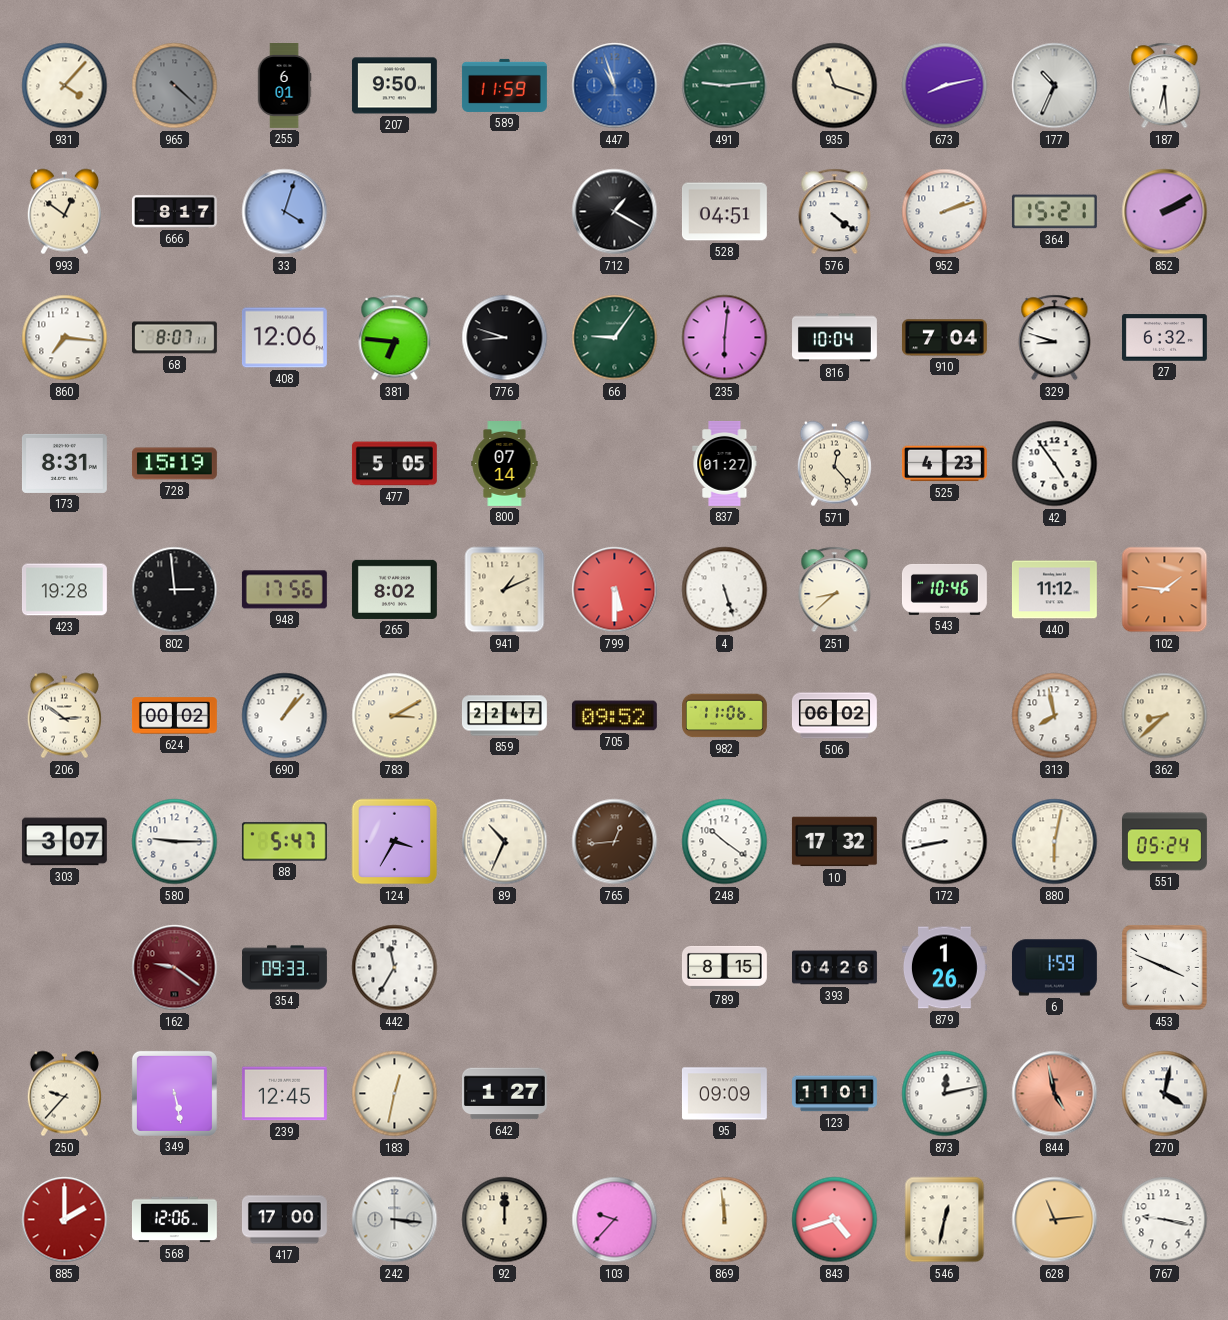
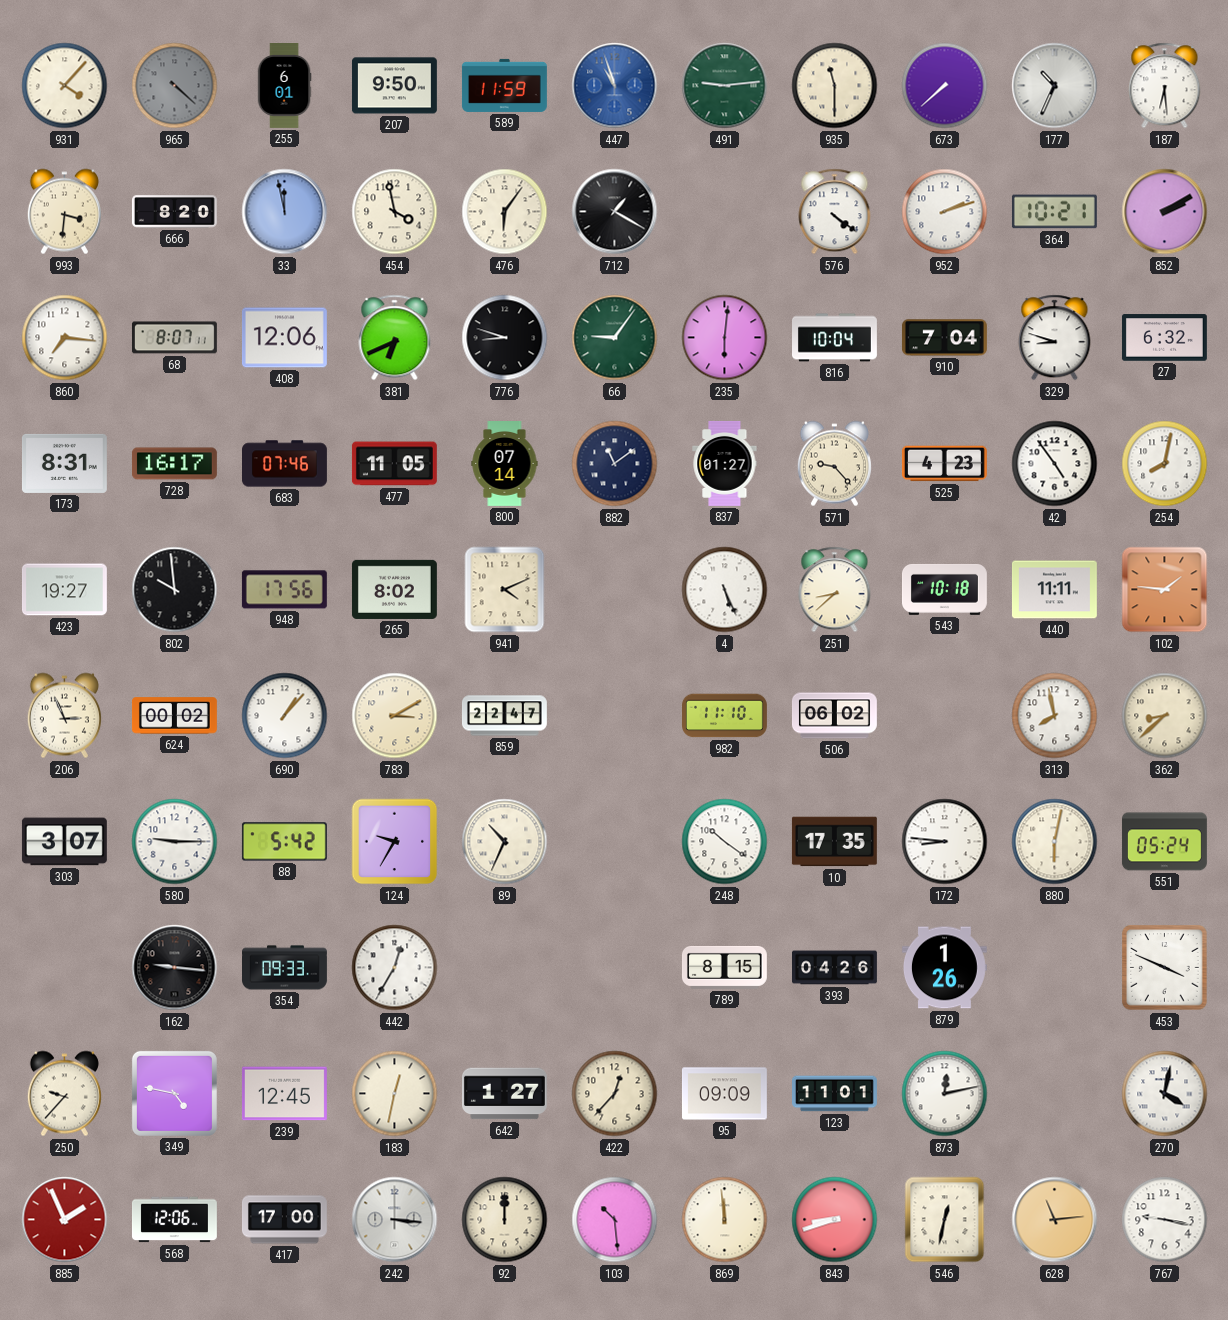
935: 11:18 -> 11:30 (835, 86)
673: 8:13 -> 7:38 (945, 86)
993: 12:51 -> 3:31 (64, 212)
666: 8:17 -> 8:20 (174, 212)
33: 4:03 -> 11:58 (285, 212)
454: none -> 3:58 (395, 212)
476: none -> 6:06 (505, 212)
528: 04:51 -> none (724, 212)
364: 15:21 -> 10:21 (1054, 212)
381: 6:46 -> 6:41 (395, 338)
728: 15:19 -> 16:17 (174, 464)
683: none -> 07:46 (285, 464)
477: 5:05 -> 11:05 (394, 464)
882: none -> 11:09 (615, 464)
571: 12:23 -> 9:23 (834, 464)
254: none -> 8:02 (1165, 464)
423: 19:28 -> 19:27 (64, 590)
802: 2:59 -> 9:59 (175, 590)
941: 1:11 -> 4:11 (505, 590)
799: 5:30 -> none (615, 590)
4: 5:27 -> 5:26 (725, 590)
543: 10:46 -> 10:18 (944, 589)
440: 11:12 -> 11:11 (1054, 590)
206: 2:51 -> 2:56 (64, 716)
705: 09:52 -> none (614, 716)
982: 11:06 -> 11:10 (725, 716)
88: 5:47 -> 5:42 (284, 842)
124: 3:35 -> 9:35 (395, 842)
765: 12:44 -> none (615, 842)
10: 17:32 -> 17:35 (834, 842)
172: 8:43 -> 8:46 (945, 842)
162: 9:21 -> 9:16 (175, 968)
162 dial: burgundy -> black (175, 968)
442: 11:35 -> 12:35 (395, 968)
6: 1:59 -> none (1054, 968)
349: 5:28 -> 4:47 (174, 1093)
422: none -> 12:37 (615, 1094)
844: 4:58 -> none (1055, 1094)
885: 2:00 -> 1:56 (65, 1220)
103: 9:37 -> 10:29 (615, 1220)
843: 4:42 -> 8:42 (835, 1220)
